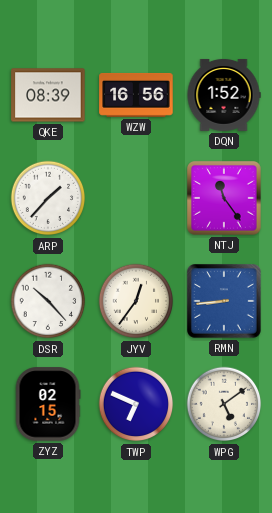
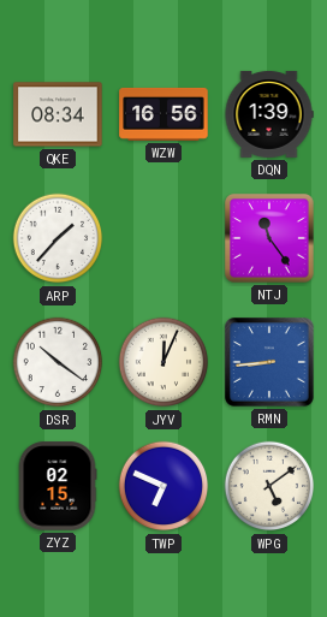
QKE: 08:39 -> 08:34 (58, 114)
DQN: 1:52 -> 1:39 (269, 114)
DSR: 10:23 -> 10:21 (58, 362)
JYV: 12:36 -> 12:04 (163, 362)
